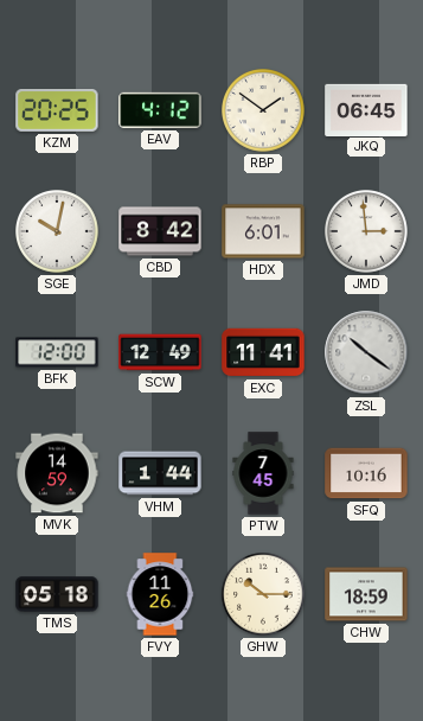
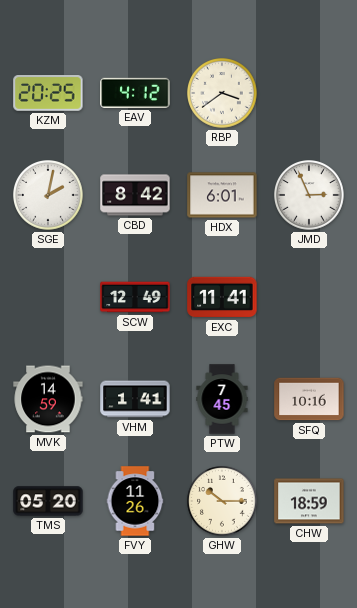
RBP: 1:51 -> 3:39 (223, 94)
JKQ: 06:45 -> none (366, 109)
SGE: 10:02 -> 2:02 (49, 196)
JMD: 2:59 -> 2:56 (310, 196)
BFK: 12:00 -> none (57, 352)
ZSL: 10:21 -> none (366, 352)
VHM: 1:44 -> 1:41 (135, 399)
TMS: 05:18 -> 05:20 (48, 501)
